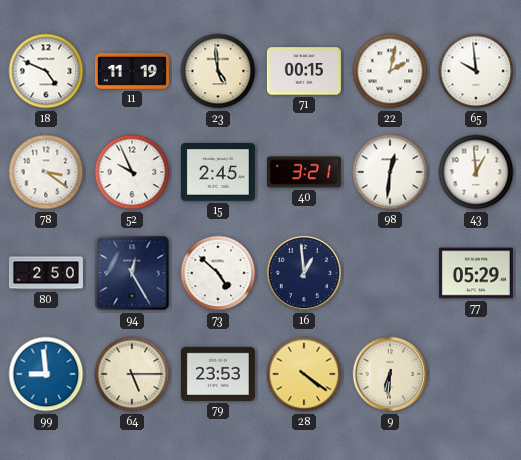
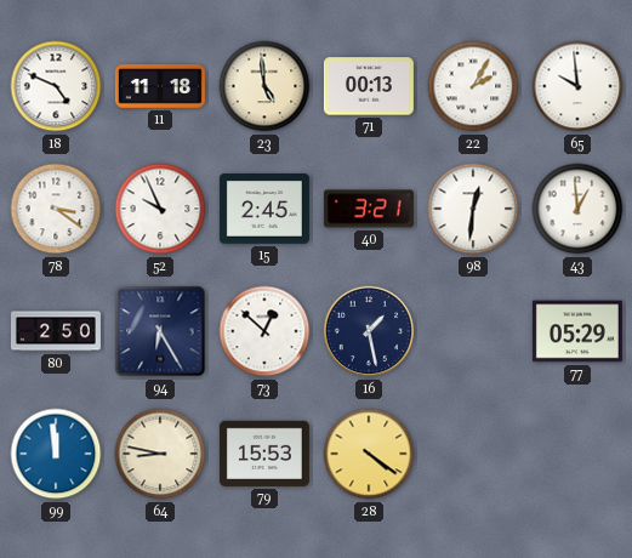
11: 11:19 -> 11:18 (160, 86)
71: 00:15 -> 00:13 (369, 86)
22: 2:02 -> 2:05 (473, 86)
94: 12:25 -> 6:25 (160, 331)
73: 4:52 -> 12:52 (264, 331)
16: 12:59 -> 1:28 (369, 331)
99: 8:59 -> 11:59 (56, 454)
64: 5:15 -> 8:47 (160, 454)
79: 23:53 -> 15:53 (264, 454)
9: 6:31 -> none (390, 374)
